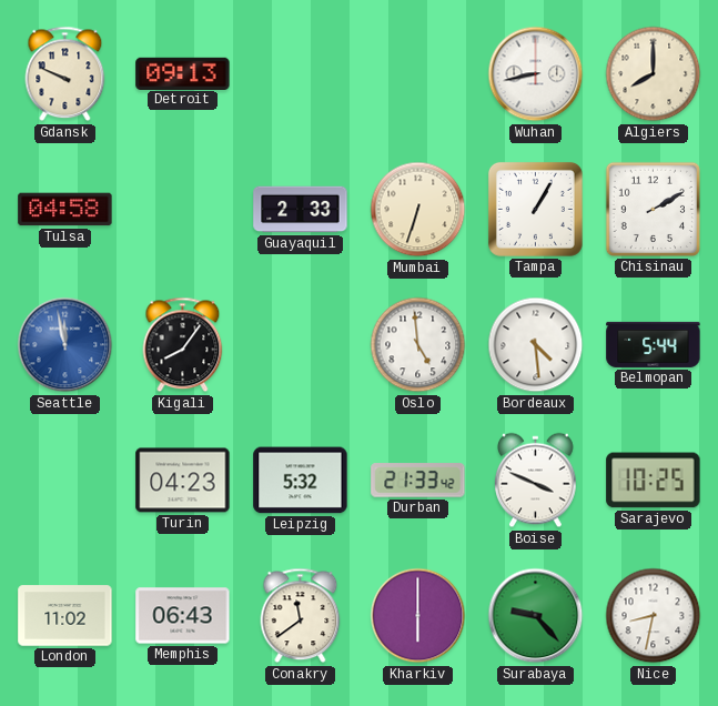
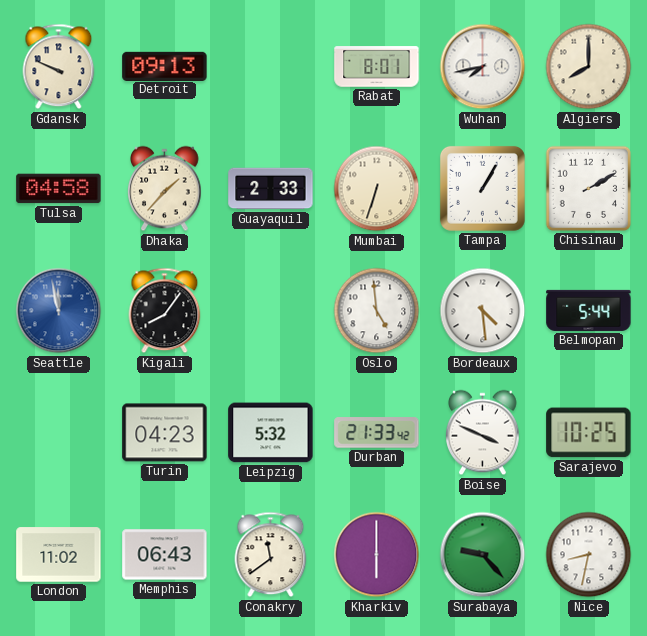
Rabat: none -> 8:01 (377, 67)
Wuhan: 8:43 -> 7:43 (483, 67)
Dhaka: none -> 1:37 (165, 189)
